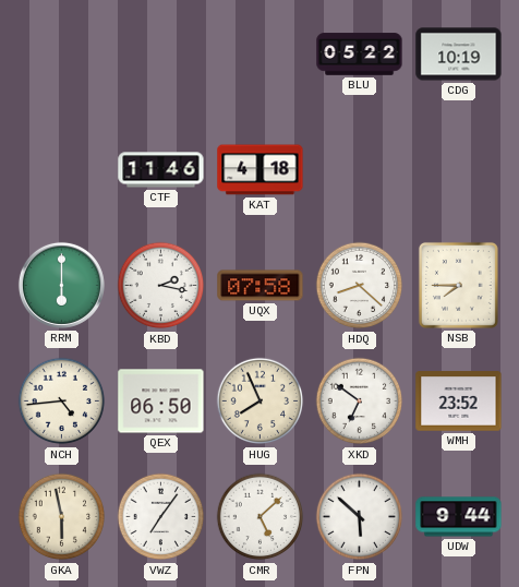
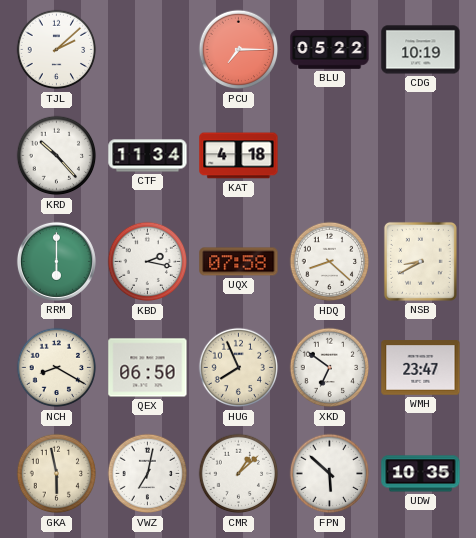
TJL: none -> 2:08 (57, 50)
PCU: none -> 7:15 (239, 50)
KRD: none -> 10:23 (57, 156)
CTF: 11:46 -> 11:34 (148, 156)
NSB: 7:45 -> 8:40 (420, 261)
NCH: 4:44 -> 8:20 (57, 368)
WMH: 23:52 -> 23:47 (421, 368)
VWZ: 7:06 -> 7:02 (148, 474)
CMR: 5:08 -> 1:08 (239, 474)
UDW: 9:44 -> 10:35 (421, 474)
